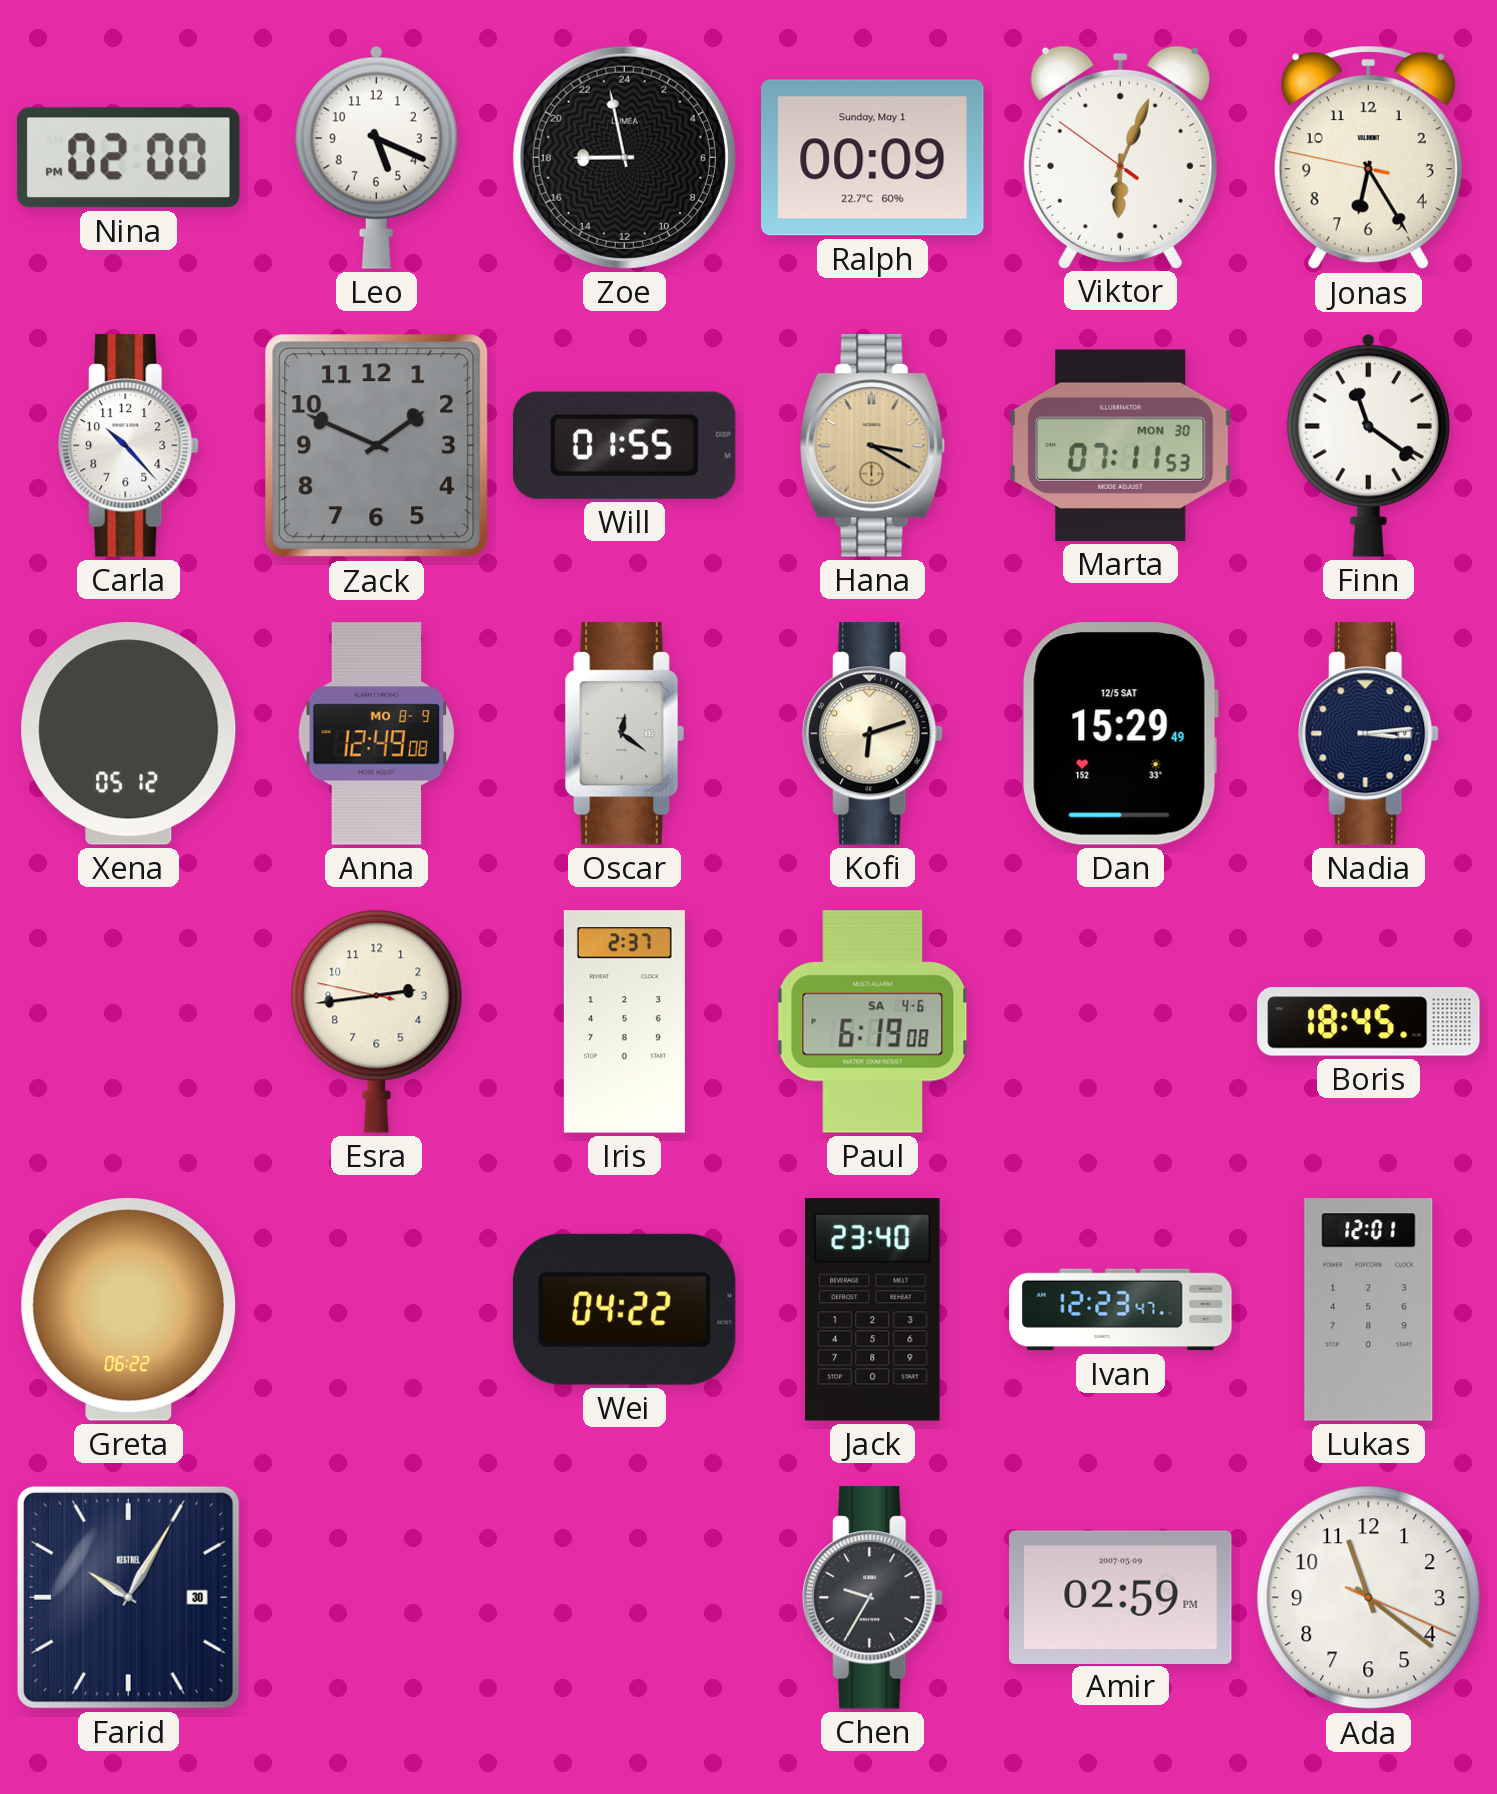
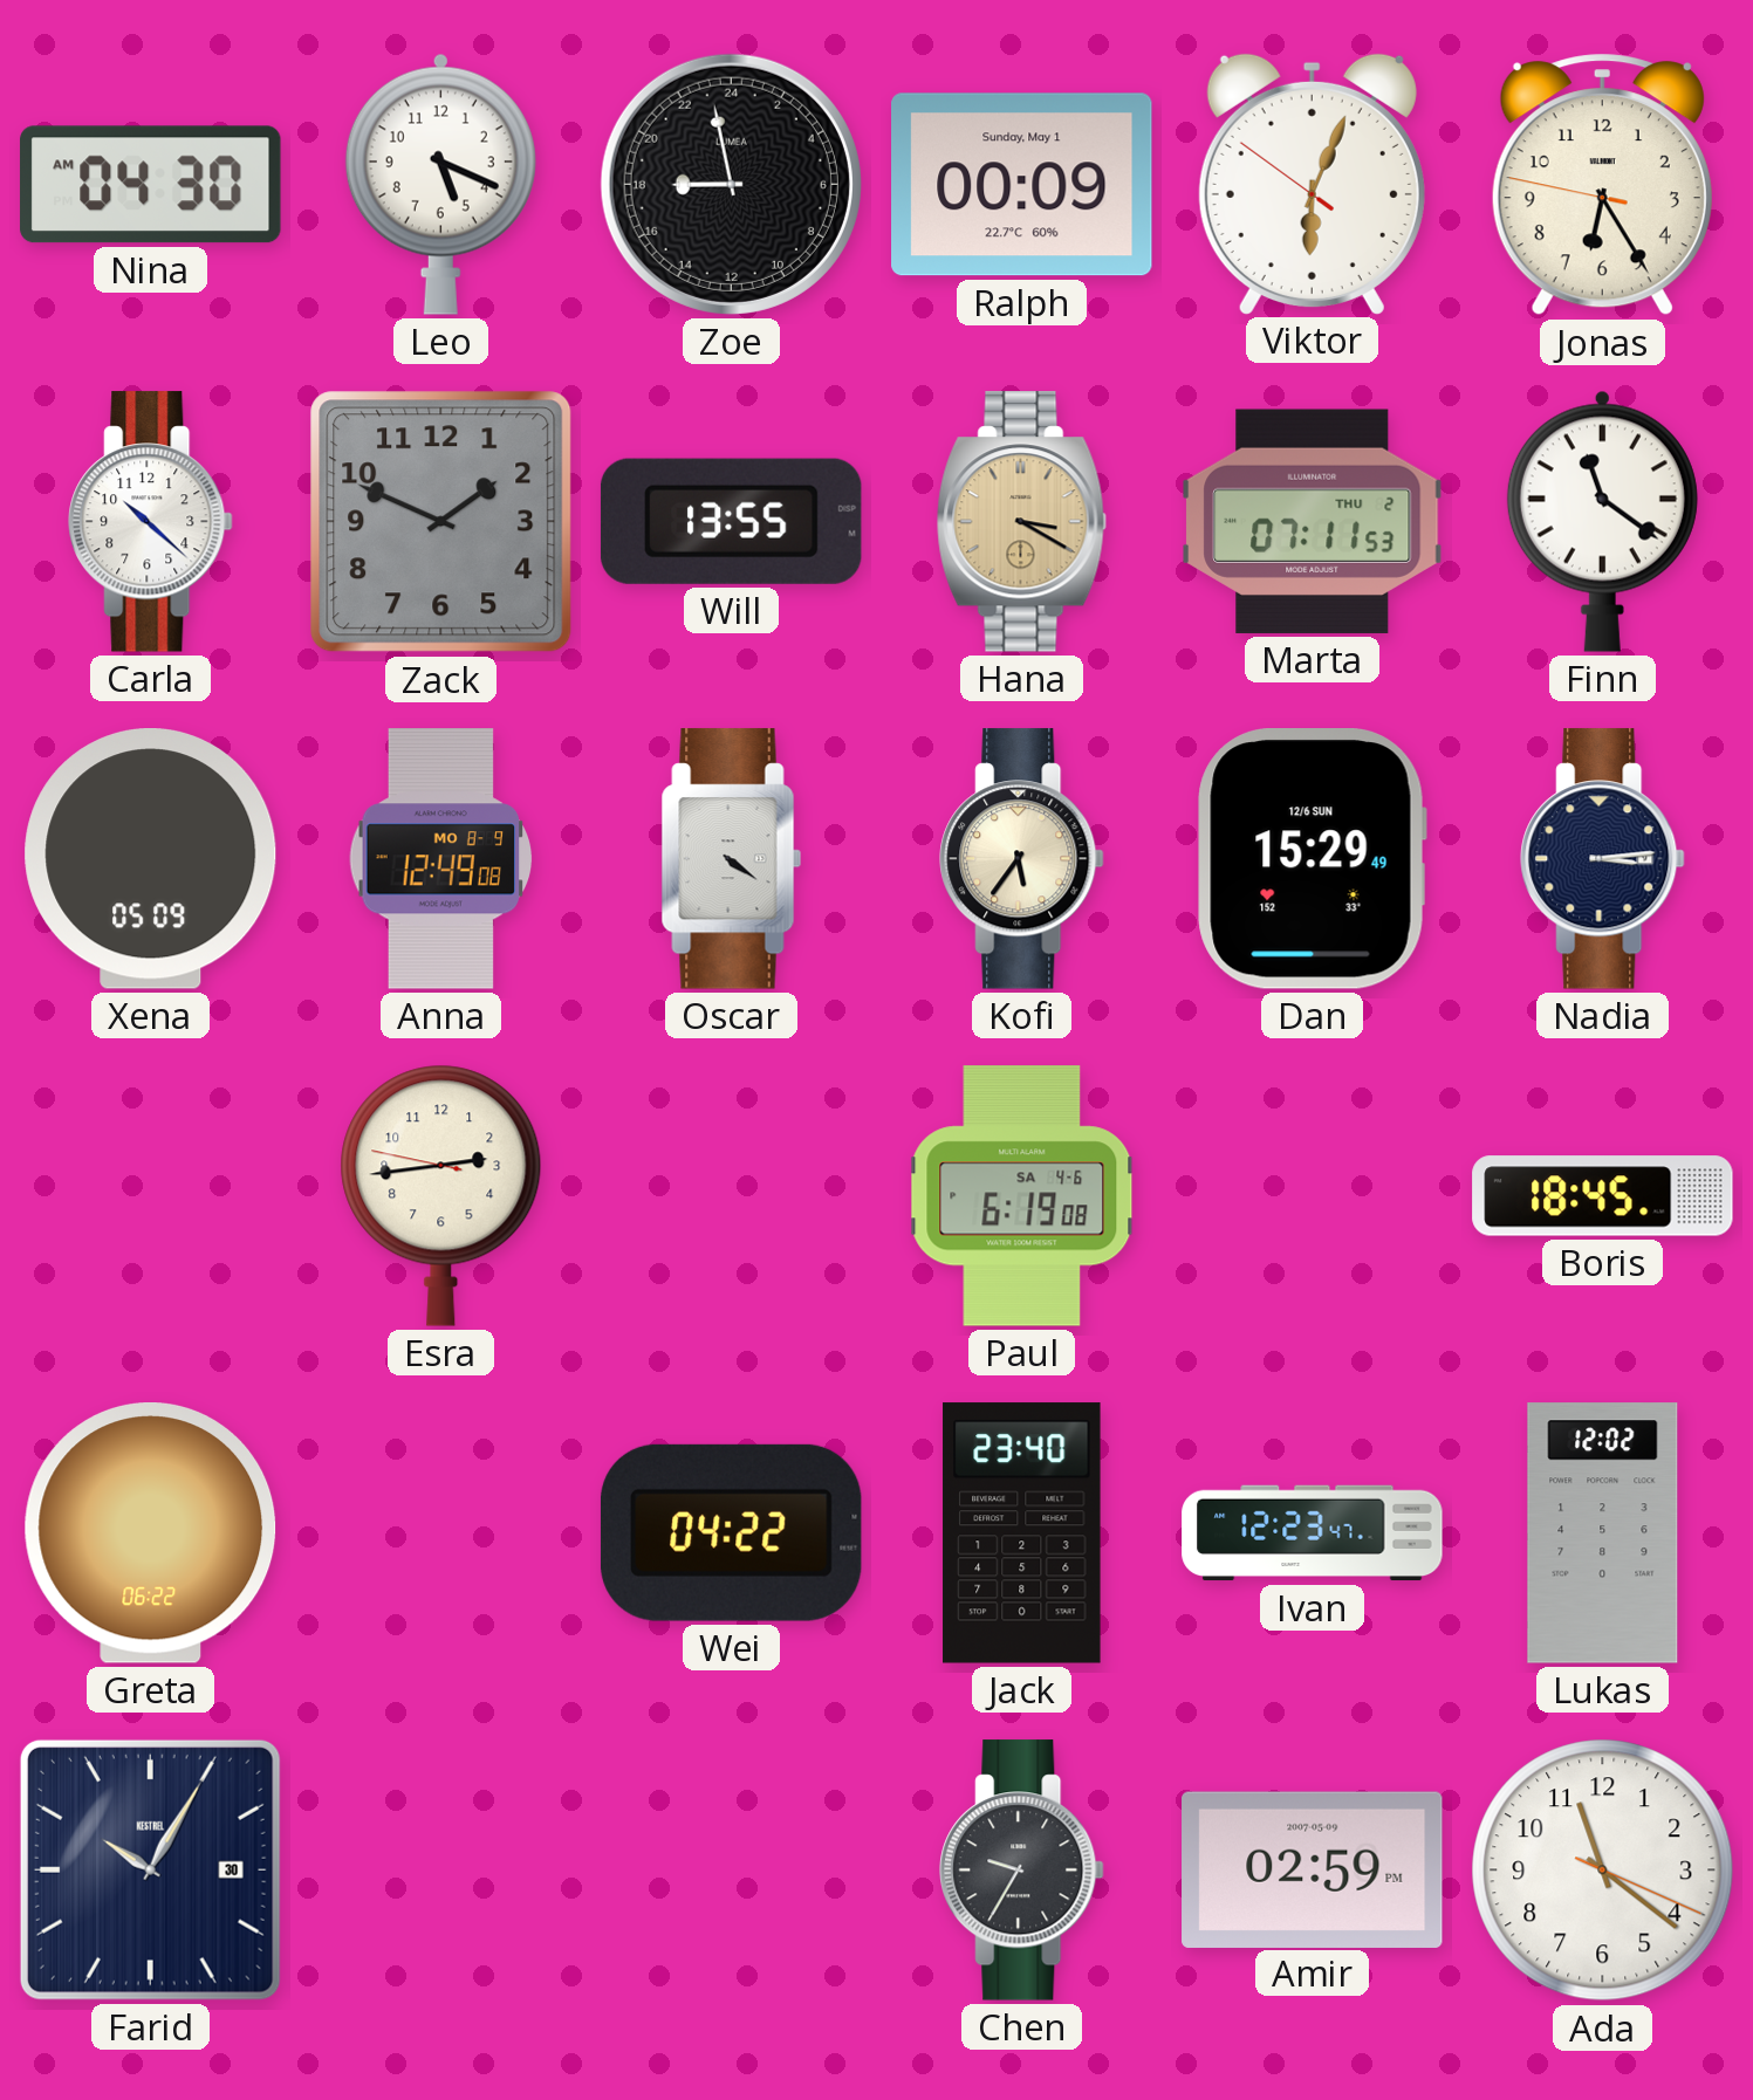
Nina: 02:00 -> 04:30 (151, 185)
Carla: 10:23 -> 10:22 (151, 522)
Will: 01:55 -> 13:55 (731, 521)
Marta date: MON 30 -> THU 2 (1313, 521)
Xena: 05:12 -> 05:09 (151, 859)
Oscar: 12:21 -> 4:21 (732, 859)
Kofi: 6:12 -> 5:36 (1022, 859)
Dan date: 12/5 SAT -> 12/6 SUN (1312, 859)
Iris: 2:37 -> none (624, 1022)
Lukas: 12:01 -> 12:02 (1603, 1533)
